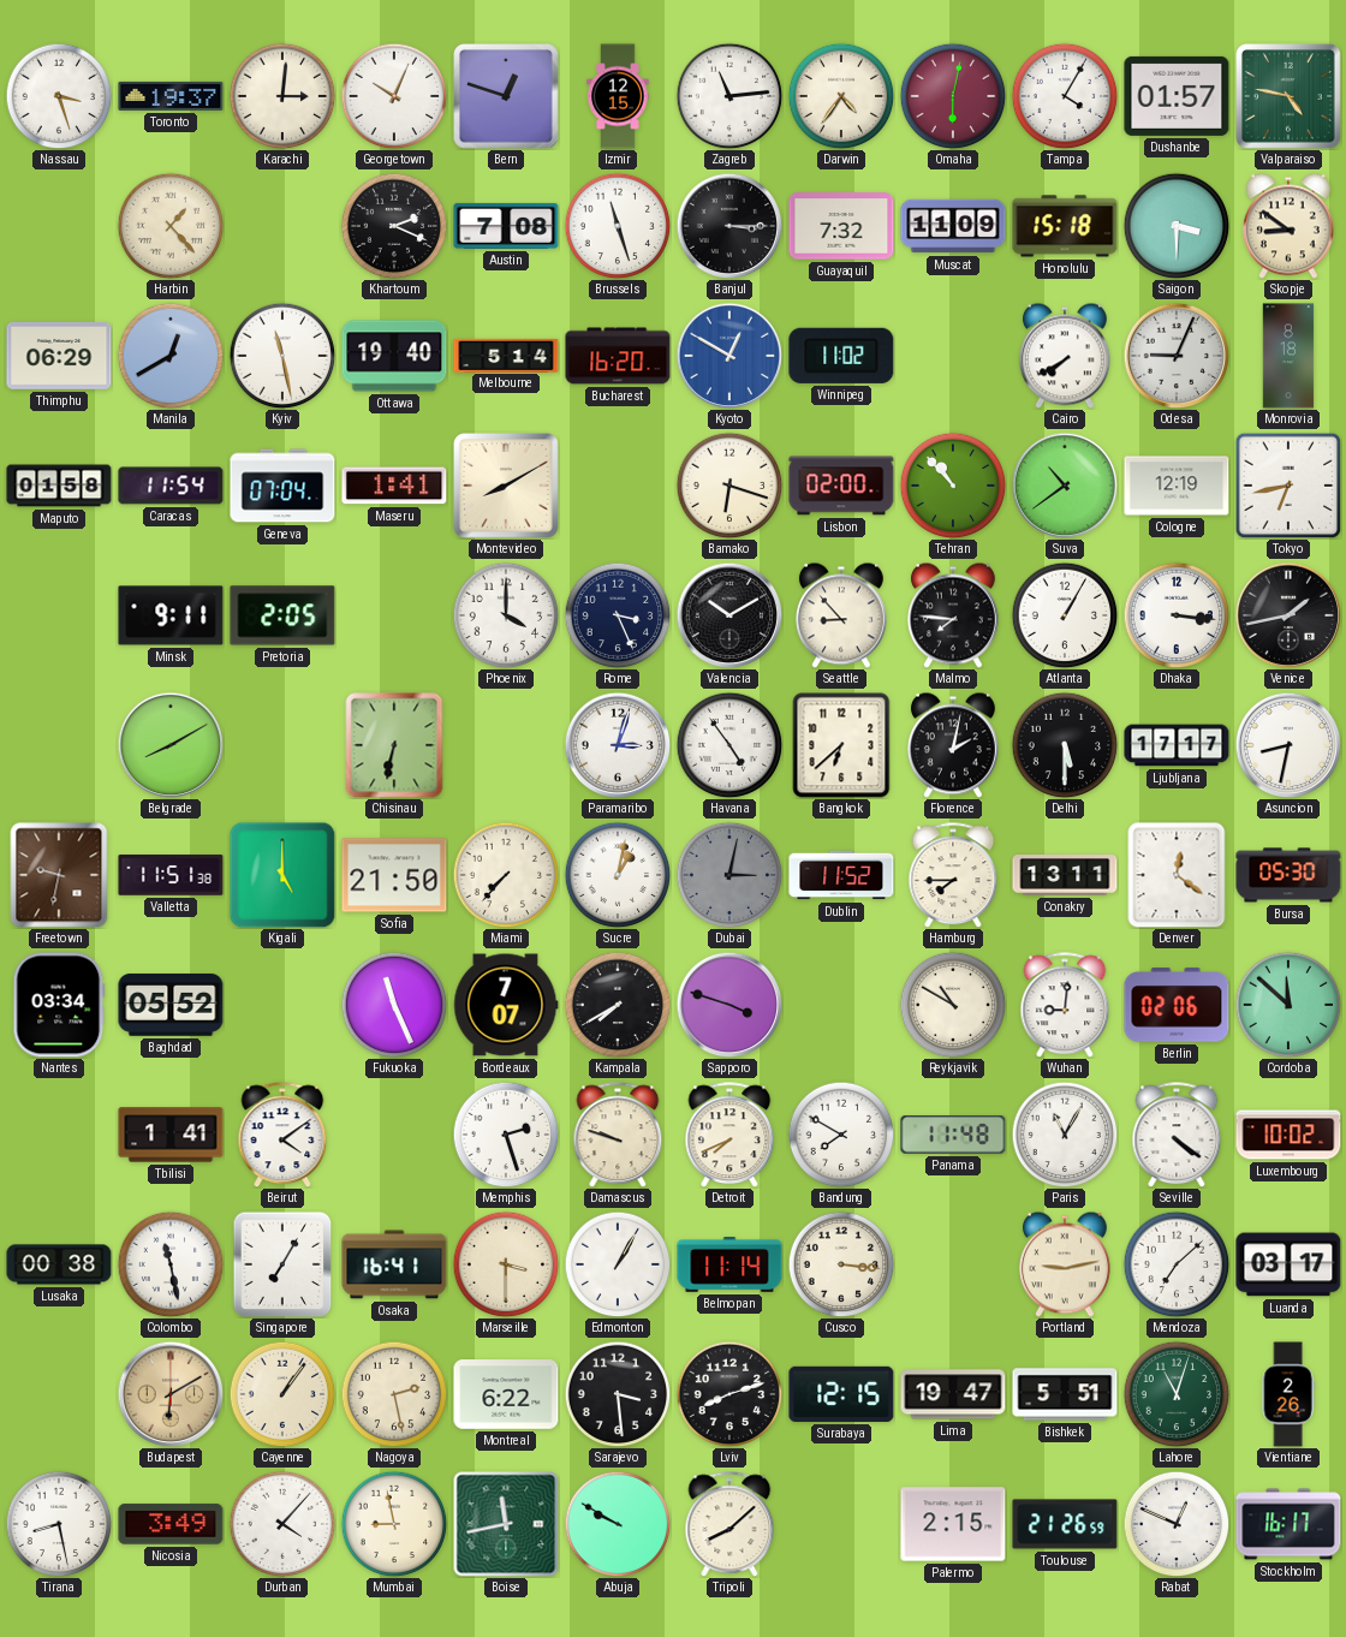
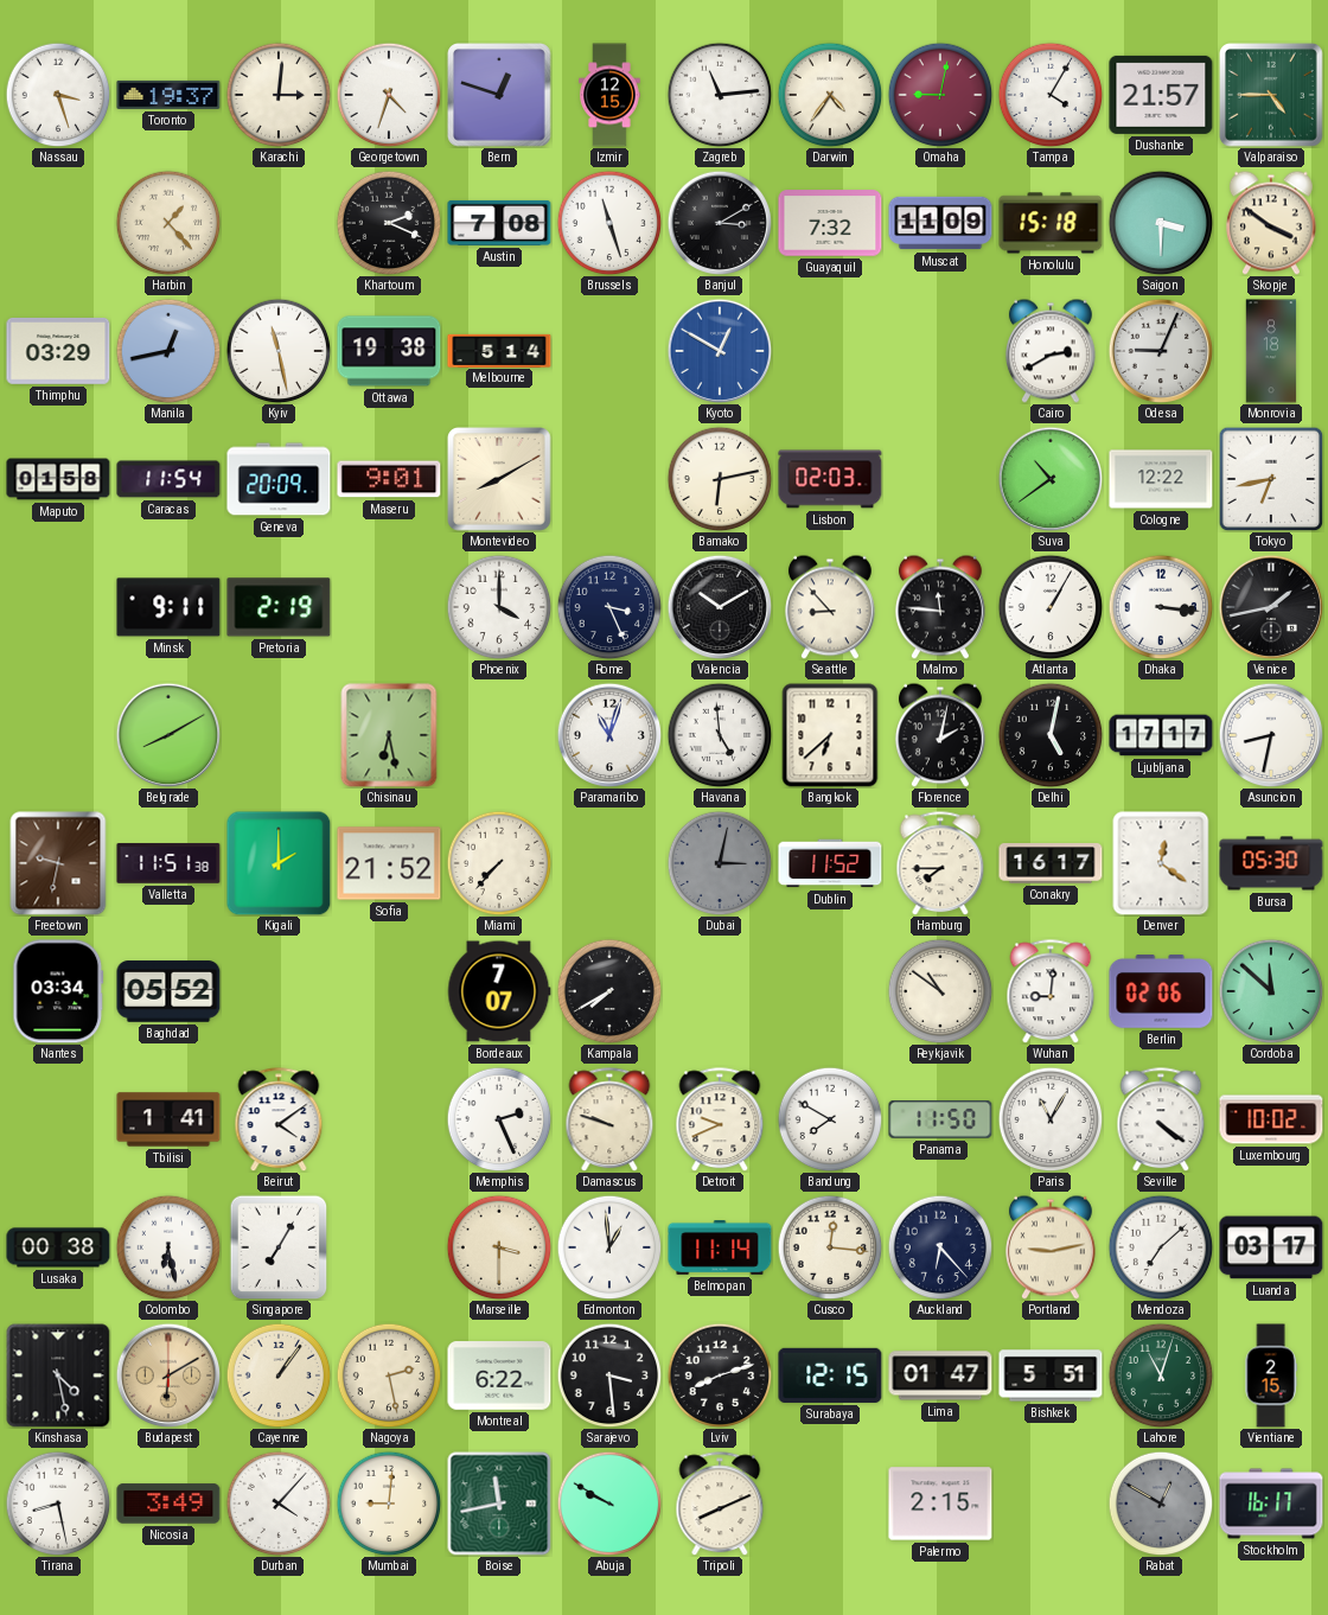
Georgetown: 10:04 -> 4:33 (389, 95)
Omaha: 6:02 -> 9:02 (940, 95)
Dushanbe: 01:57 -> 21:57 (1161, 95)
Valparaiso: 4:47 -> 4:45 (1272, 96)
Banjul: 3:15 -> 3:10 (720, 223)
Skopje: 8:51 -> 3:51 (1271, 223)
Thimphu: 06:29 -> 03:29 (58, 351)
Manila: 12:40 -> 12:43 (168, 351)
Ottawa: 19:40 -> 19:38 (389, 351)
Bucharest: 16:20 -> none (618, 356)
Winnipeg: 11:02 -> none (841, 356)
Cairo: 7:40 -> 2:40 (1051, 351)
Geneva: 07:04 -> 20:09 (279, 479)
Maseru: 1:41 -> 9:01 (389, 479)
Bamako: 6:18 -> 6:13 (720, 479)
Lisbon: 02:00 -> 02:03 (830, 479)
Tehran: 10:53 -> none (953, 486)
Cologne: 12:19 -> 12:22 (1161, 479)
Pretoria: 2:05 -> 2:19 (279, 607)
Malmo: 7:46 -> 11:46 (940, 607)
Chisinau: 6:32 -> 6:28 (389, 735)
Paramaribo: 3:03 -> 11:03 (609, 735)
Havana: 4:54 -> 4:59 (720, 735)
Delhi: 5:30 -> 5:02 (1051, 735)
Kigali: 5:00 -> 2:00 (279, 863)
Sofia: 21:50 -> 21:52 (389, 863)
Sucre: 1:02 -> none (618, 875)
Conakry: 13:11 -> 16:17 (1051, 863)
Fukuoka: 11:26 -> none (394, 1005)
Sapporo: 3:48 -> none (729, 1005)
Reykjavik: 10:50 -> 10:51 (940, 991)
Memphis: 2:27 -> 2:26 (499, 1119)
Detroit: 7:41 -> 9:41 (720, 1119)
Panama: 11:48 -> 11:50 (940, 1121)
Colombo: 11:28 -> 6:28 (168, 1247)
Osaka: 16:41 -> none (394, 1264)
Edmonton: 1:05 -> 12:59 (609, 1247)
Cusco: 3:16 -> 12:16 (830, 1247)
Auckland: none -> 6:23 (940, 1247)
Kinshasa: none -> 4:28 (58, 1375)
Lima: 19:47 -> 01:47 (940, 1375)
Vientiane: 2:26 -> 2:15 (1271, 1375)
Mumbai: 8:58 -> 9:01 (389, 1504)
Tripoli: 8:08 -> 8:11 (720, 1504)
Toulouse: 21:26 -> none (1065, 1524)
Rabat: 12:49 -> 12:50 (1161, 1504)
Rabat dial: white -> grey (1161, 1504)
